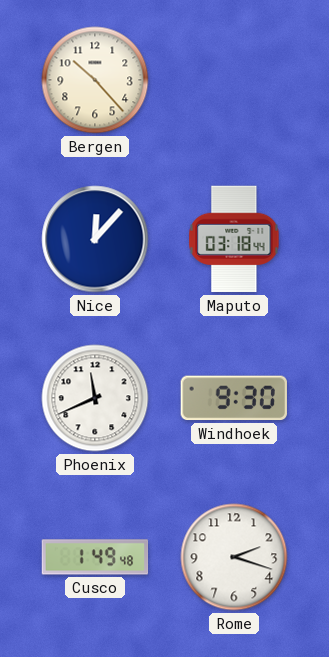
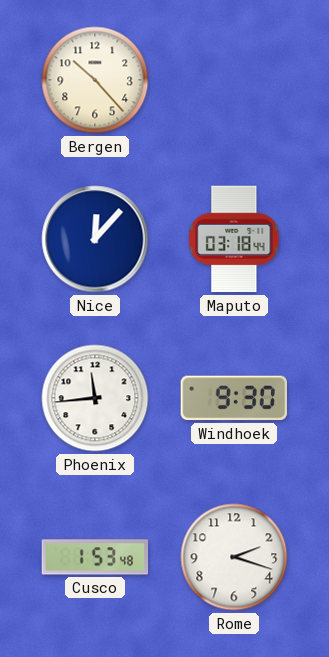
Phoenix: 11:41 -> 11:44 (95, 398)
Cusco: 1:49 -> 1:53 (95, 557)
